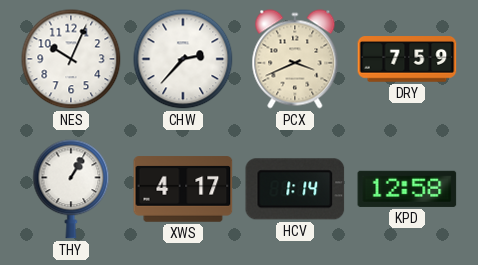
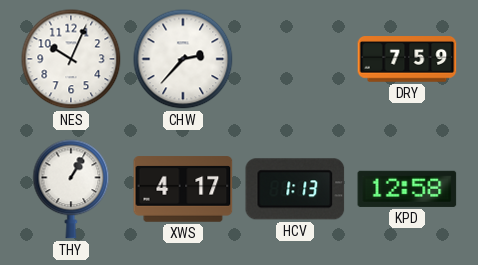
PCX: 3:41 -> none (295, 59)
HCV: 1:14 -> 1:13 (295, 189)
